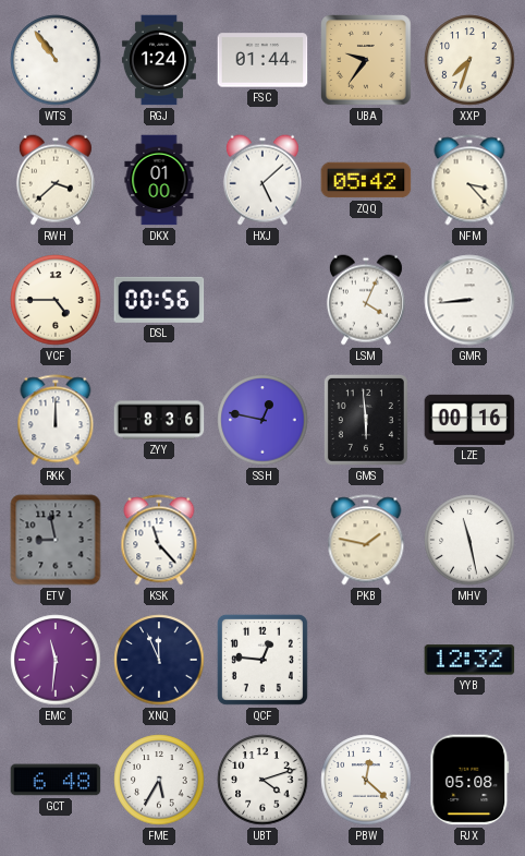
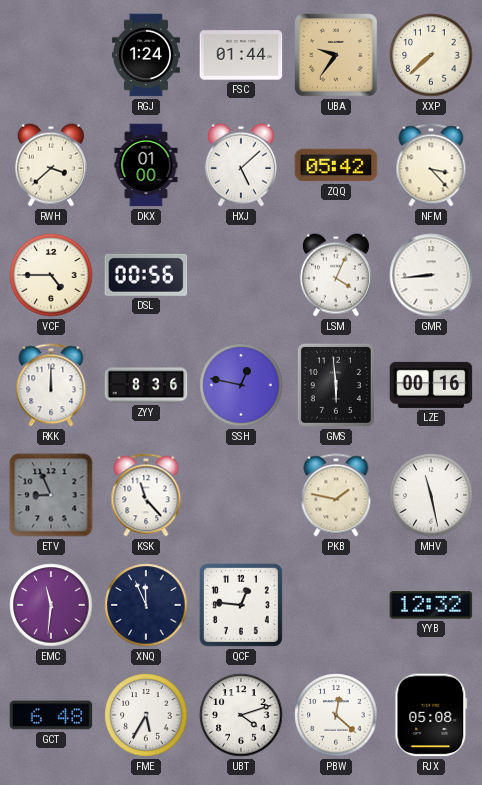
WTS: 10:54 -> none (56, 60)
XXP: 7:33 -> 7:38 (431, 55)
ETV: 8:58 -> 8:56 (51, 495)
